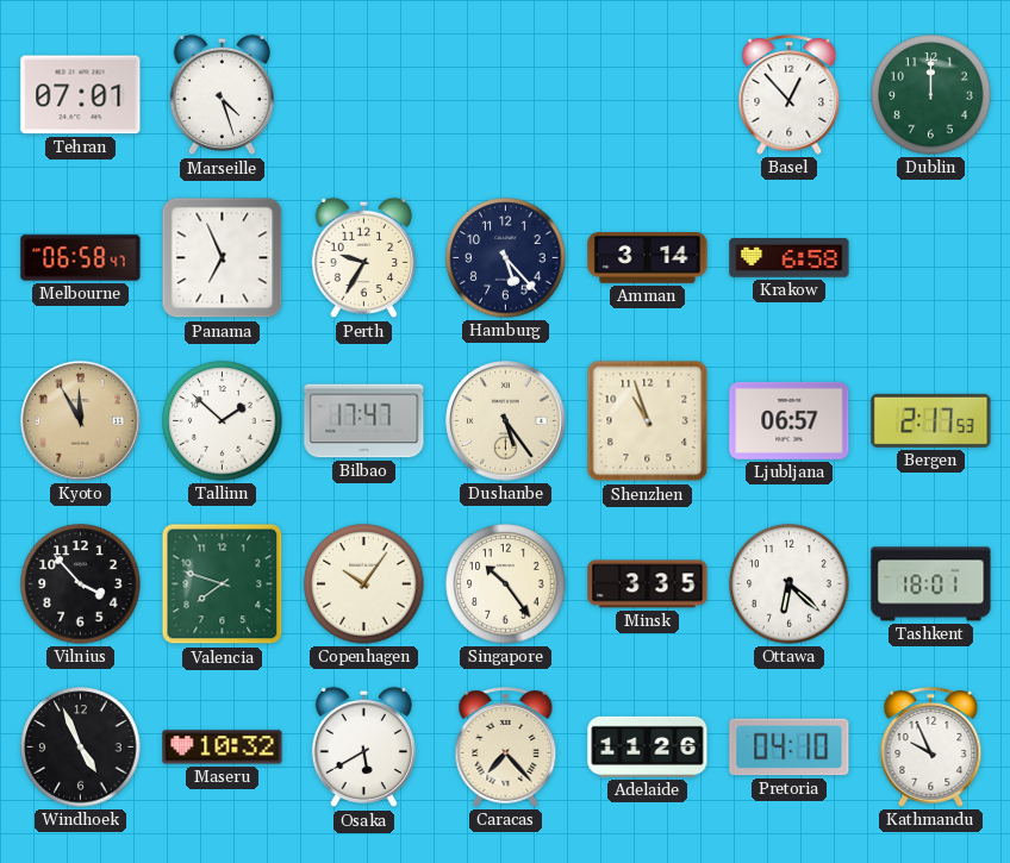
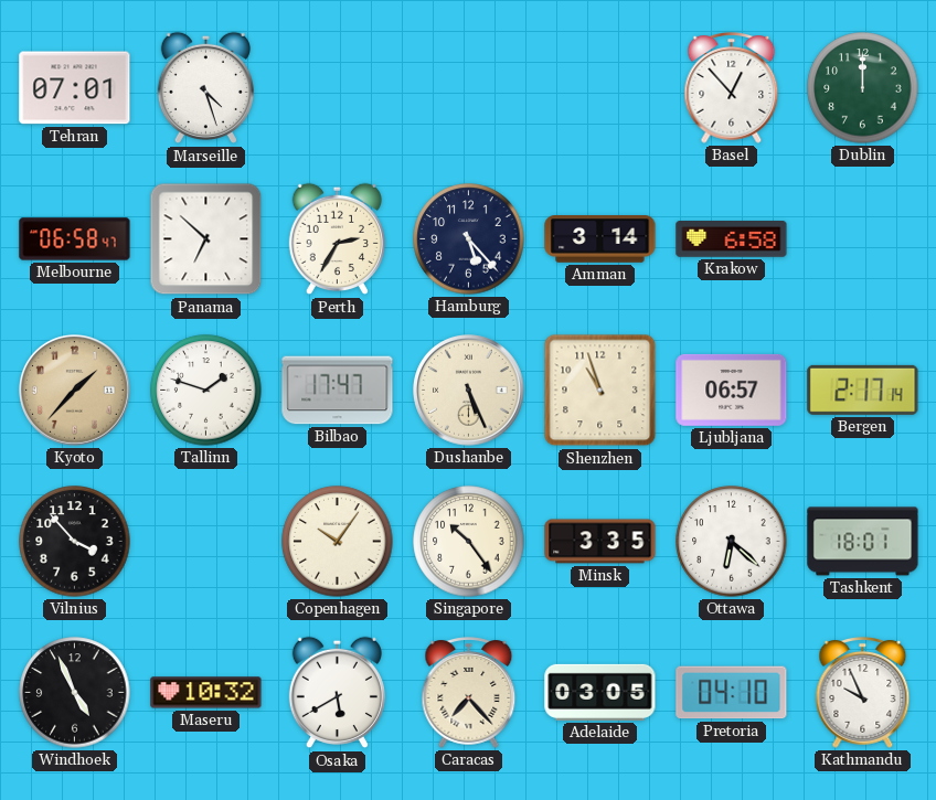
Panama: 6:56 -> 6:52 (206, 239)
Perth: 9:35 -> 2:35 (337, 239)
Kyoto: 11:55 -> 1:37 (75, 391)
Tallinn: 1:52 -> 1:48 (206, 391)
Dushanbe: 5:24 -> 5:26 (469, 391)
Bergen: 2:17:53 -> 2:17:14 (863, 390)
Valencia: 7:48 -> none (223, 584)
Adelaide: 11:26 -> 03:05 (600, 692)
